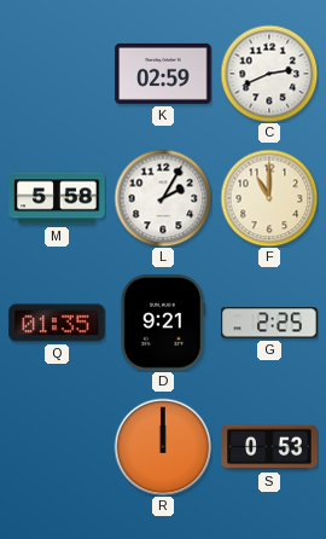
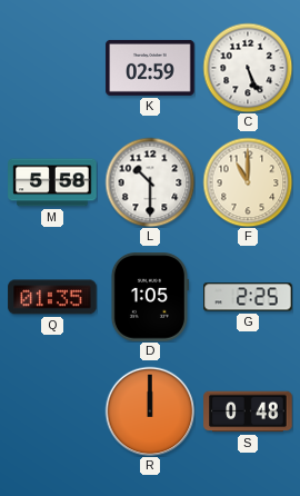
C: 2:41 -> 5:26 (248, 68)
L: 2:05 -> 10:30 (150, 182)
D: 9:21 -> 1:05 (149, 297)
S: 0:53 -> 0:48 (248, 411)
